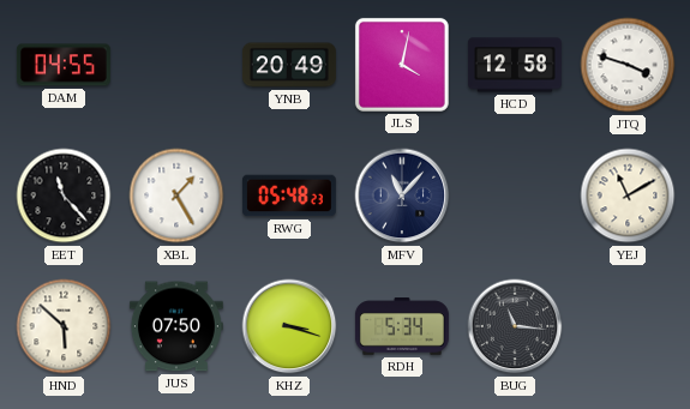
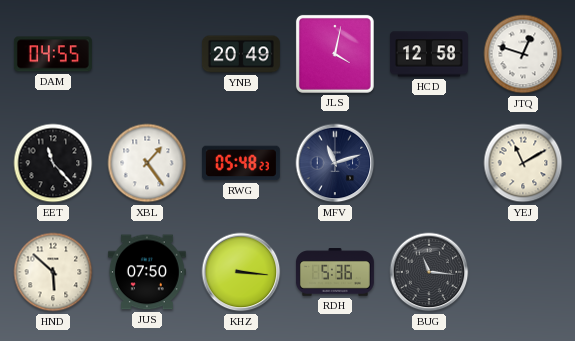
JTQ: 3:48 -> 12:48 (523, 54)
XBL: 1:25 -> 1:24 (147, 163)
MFV: 11:07 -> 11:12 (335, 163)
KHZ: 3:18 -> 3:16 (241, 272)
RDH: 5:34 -> 5:36 (335, 272)
